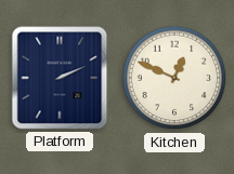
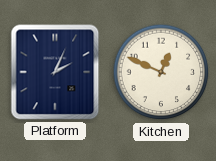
Platform: 2:11 -> 2:04 (55, 72)
